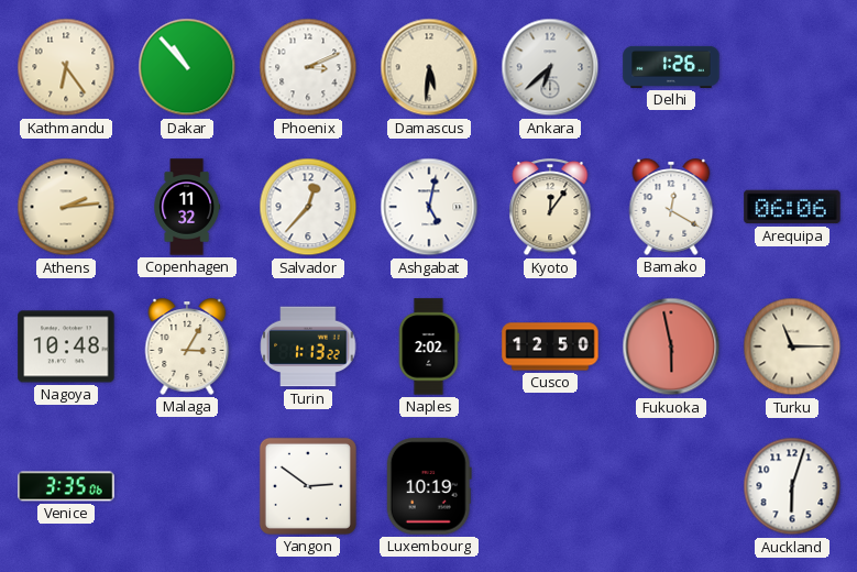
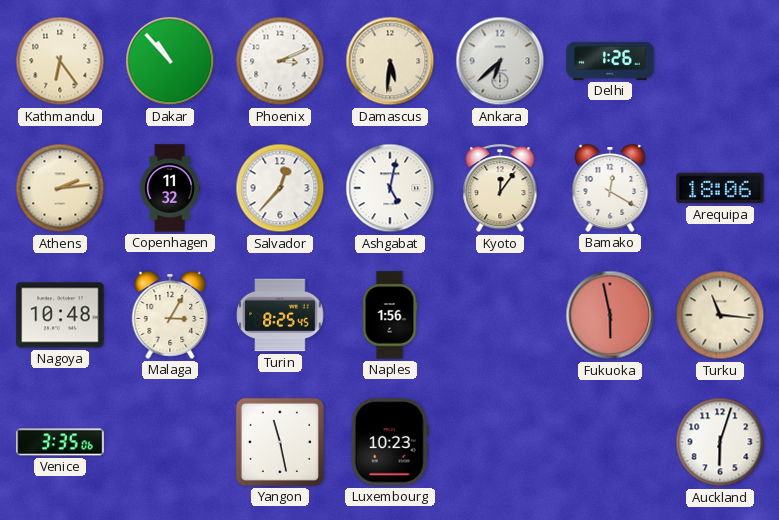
Arequipa: 06:06 -> 18:06 (720, 188)
Turin: 1:13 -> 8:25 (280, 315)
Naples: 2:02 -> 1:56 (390, 315)
Cusco: 12:50 -> none (550, 346)
Turku: 11:15 -> 11:16 (720, 315)
Yangon: 2:51 -> 11:28 (280, 442)
Luxembourg: 10:19 -> 10:23 (390, 442)
